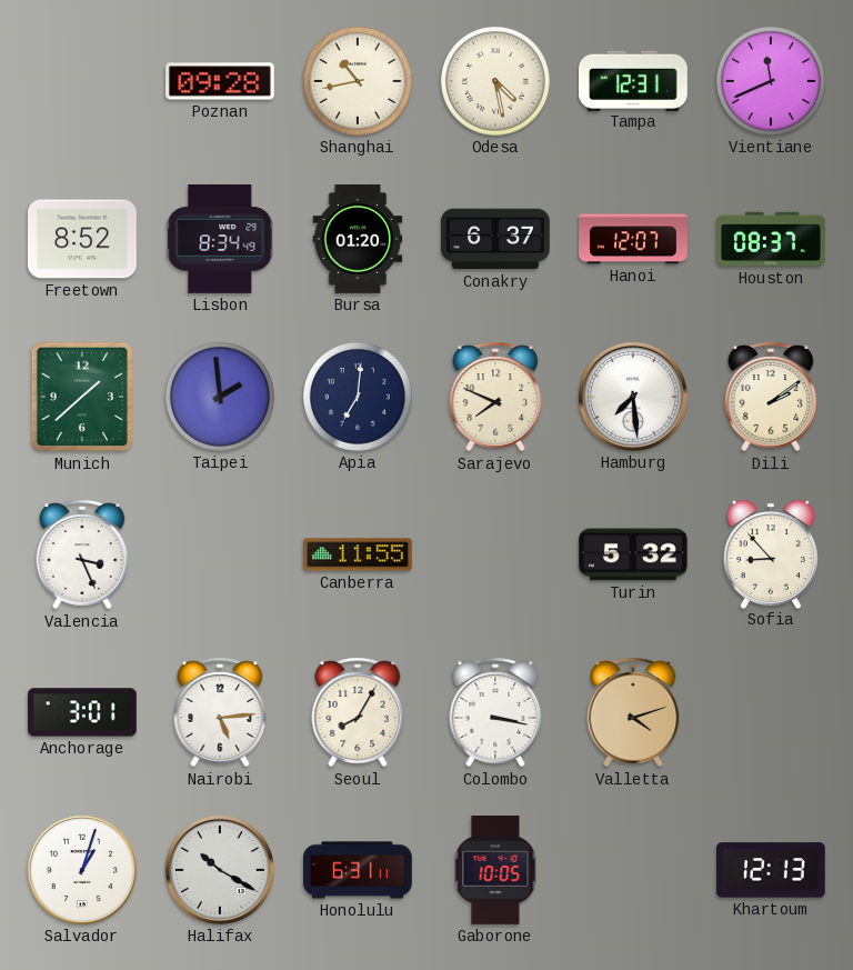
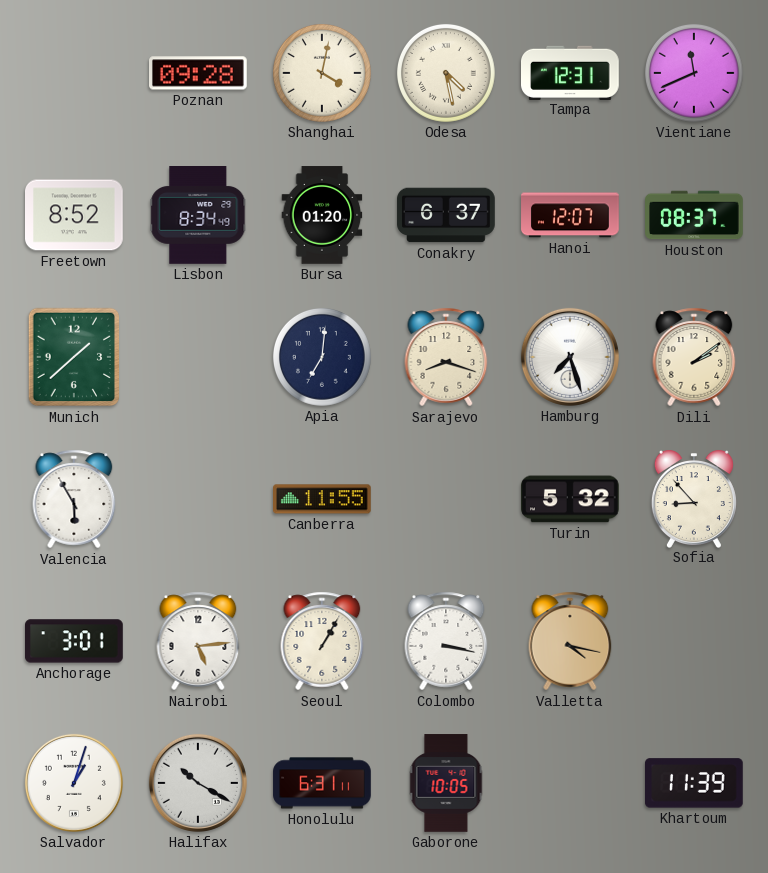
Shanghai: 10:43 -> 4:02 (322, 73)
Taipei: 1:59 -> none (220, 397)
Sarajevo: 7:49 -> 8:18 (446, 357)
Hamburg: 7:29 -> 7:27 (570, 357)
Valencia: 3:26 -> 5:55 (74, 499)
Seoul: 8:05 -> 1:05 (322, 641)
Valletta: 4:12 -> 4:17 (570, 641)
Khartoum: 12:13 -> 11:39 (695, 783)
